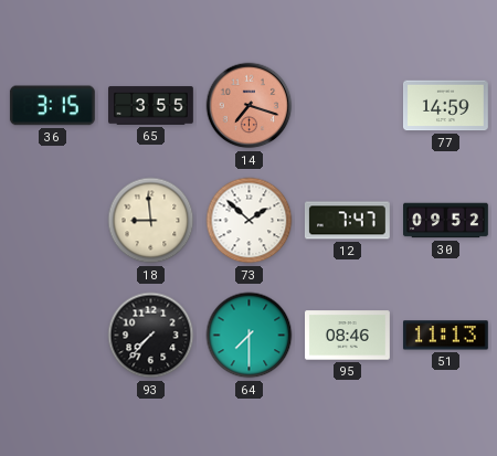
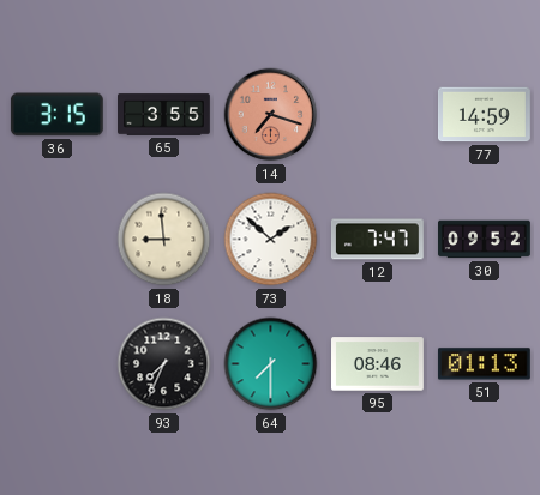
93: 7:37 -> 7:34 (164, 364)
51: 11:13 -> 01:13 (484, 364)
